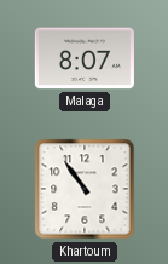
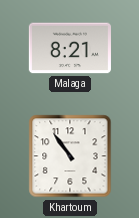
Malaga: 8:07 -> 8:21 (70, 48)
